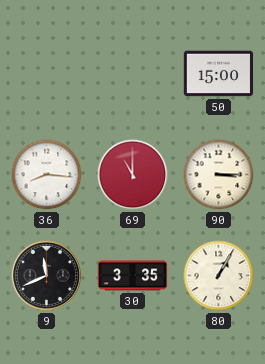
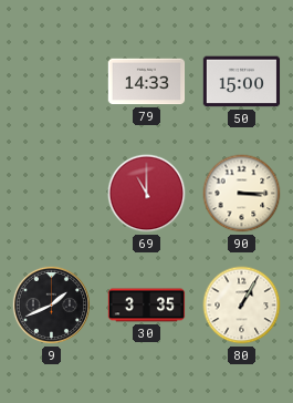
79: none -> 14:33 (147, 82)
36: 8:16 -> none (47, 175)
9: 11:41 -> 1:41 (51, 304)
